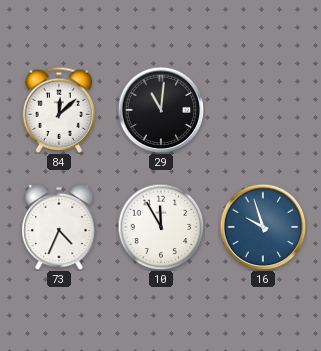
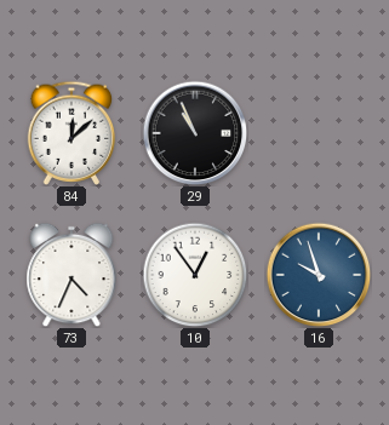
29: 11:01 -> 10:56 (195, 133)
10: 11:55 -> 12:54 (195, 275)
